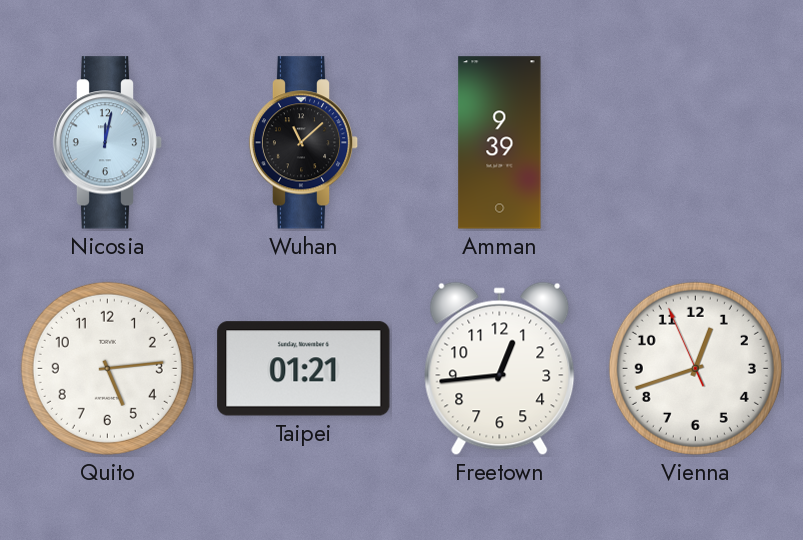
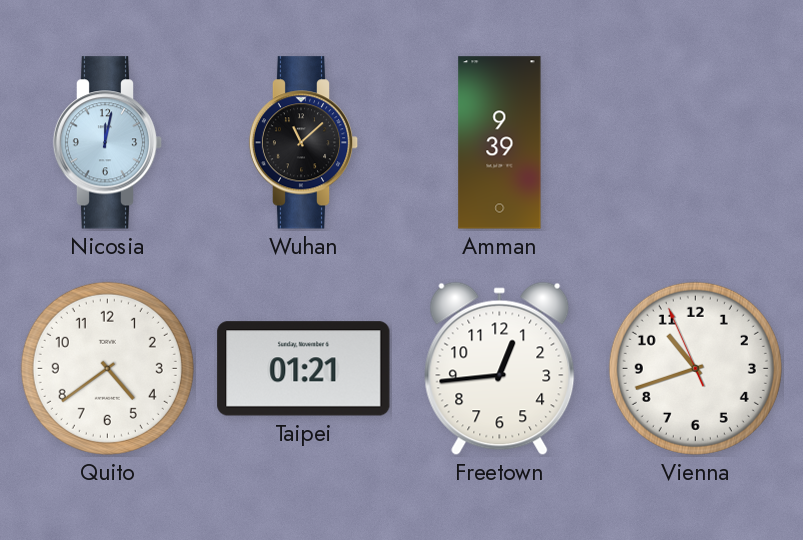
Quito: 5:14 -> 4:39 (107, 368)
Vienna: 12:41 -> 10:41 (695, 368)
